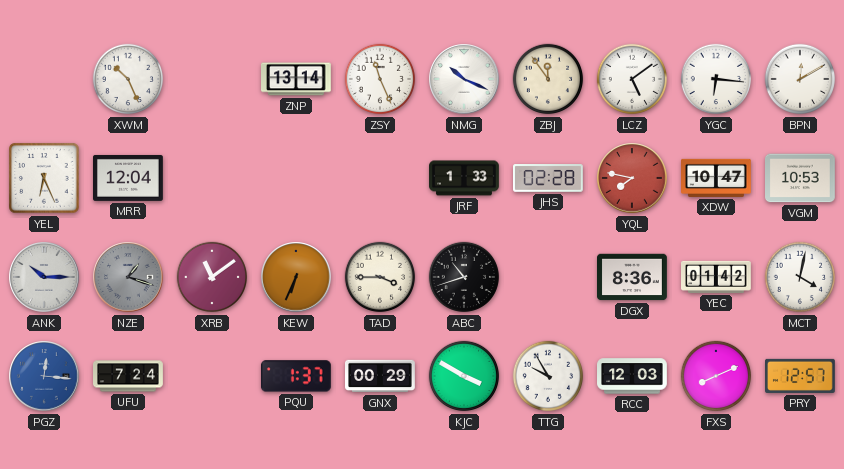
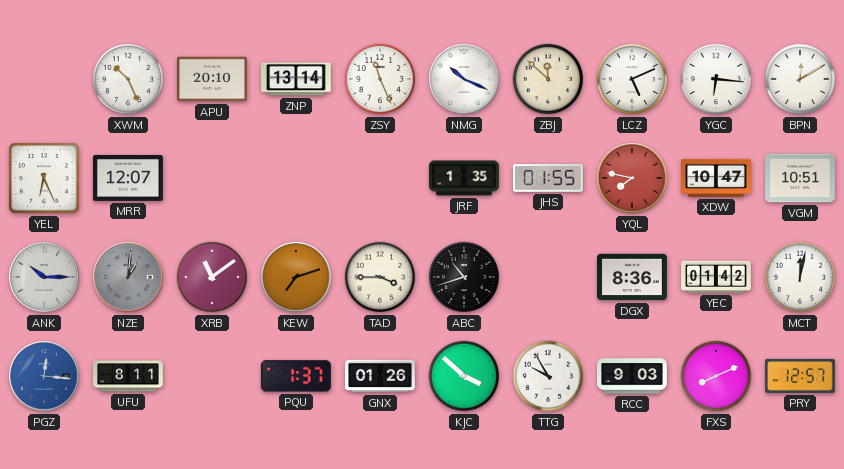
APU: none -> 20:10 (213, 79)
ZBJ: 11:54 -> 11:52 (548, 79)
LCZ: 5:09 -> 5:11 (632, 79)
MRR: 12:04 -> 12:07 (129, 178)
JRF: 1:33 -> 1:35 (465, 178)
JHS: 02:28 -> 01:55 (549, 178)
VGM: 10:53 -> 10:51 (801, 178)
NZE: 1:18 -> 1:01 (128, 277)
KEW: 6:34 -> 7:12 (296, 277)
MCT: 4:02 -> 12:02 (800, 277)
UFU: 7:24 -> 8:11 (129, 376)
GNX: 00:29 -> 01:26 (381, 376)
KJC: 3:50 -> 3:52 (464, 376)
RCC: 12:03 -> 9:03 (633, 376)
